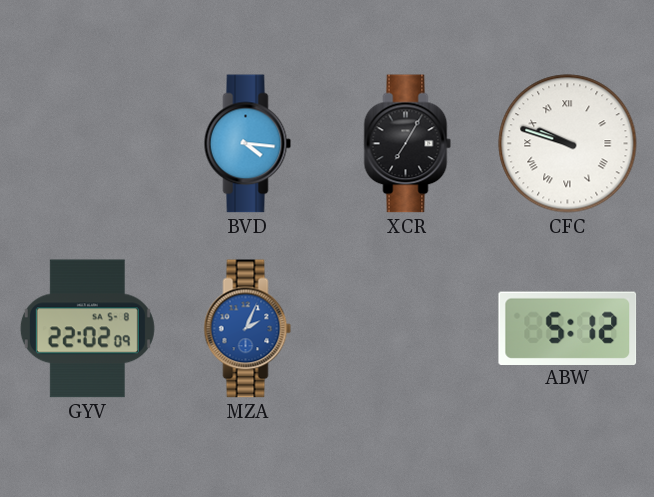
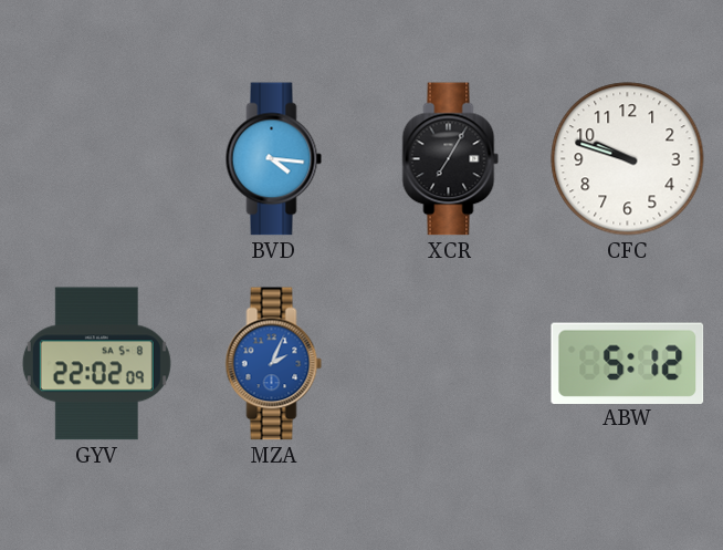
CFC numerals: Roman -> Arabic (628, 159)
